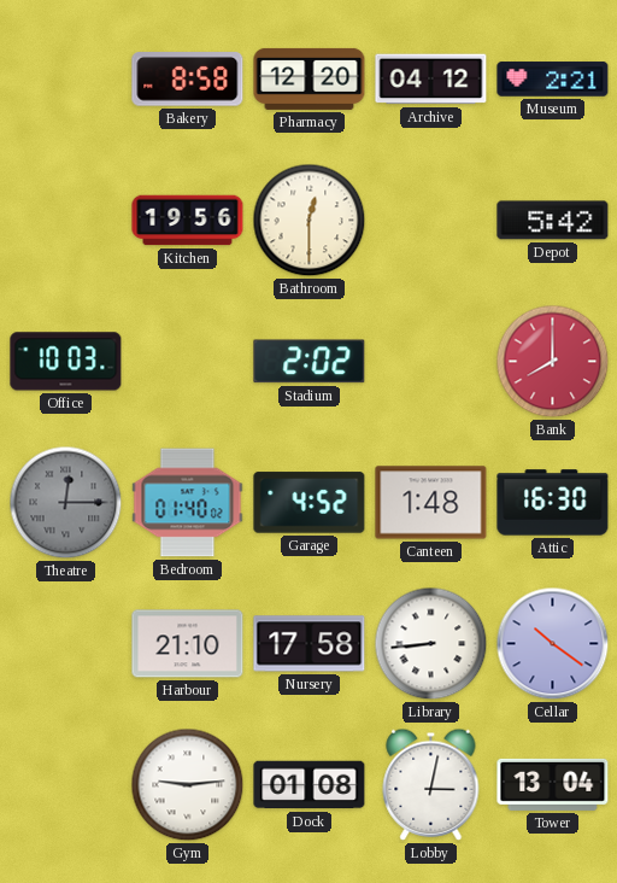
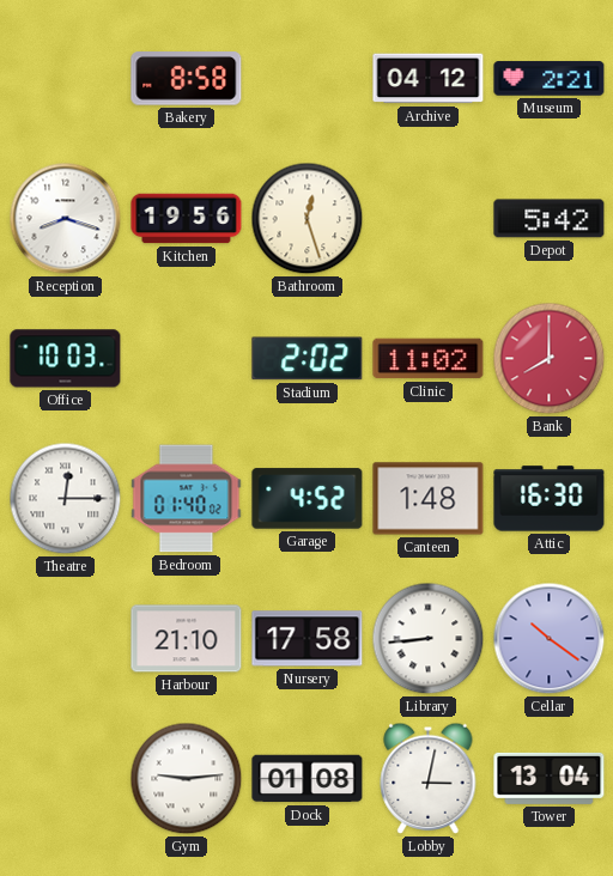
Pharmacy: 12:20 -> none (310, 78)
Reception: none -> 8:18 (66, 219)
Bathroom: 12:30 -> 12:27 (308, 219)
Clinic: none -> 11:02 (429, 359)
Theatre dial: grey -> white (66, 499)
